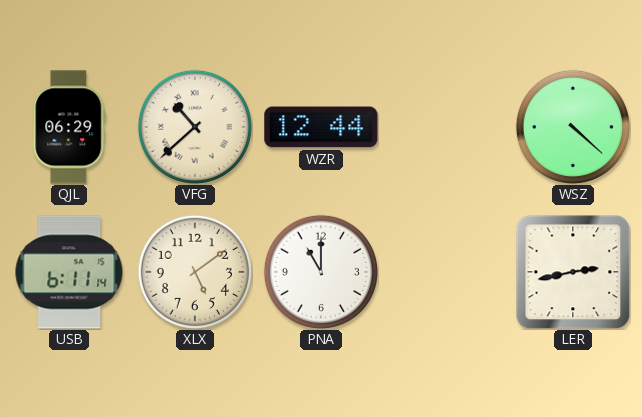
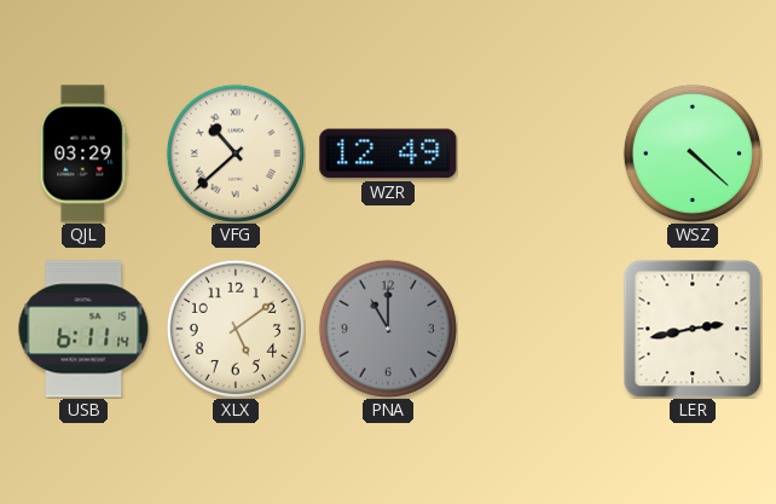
QJL: 06:29 -> 03:29 (83, 153)
WZR: 12:44 -> 12:49 (388, 153)
PNA dial: white -> grey (388, 329)
